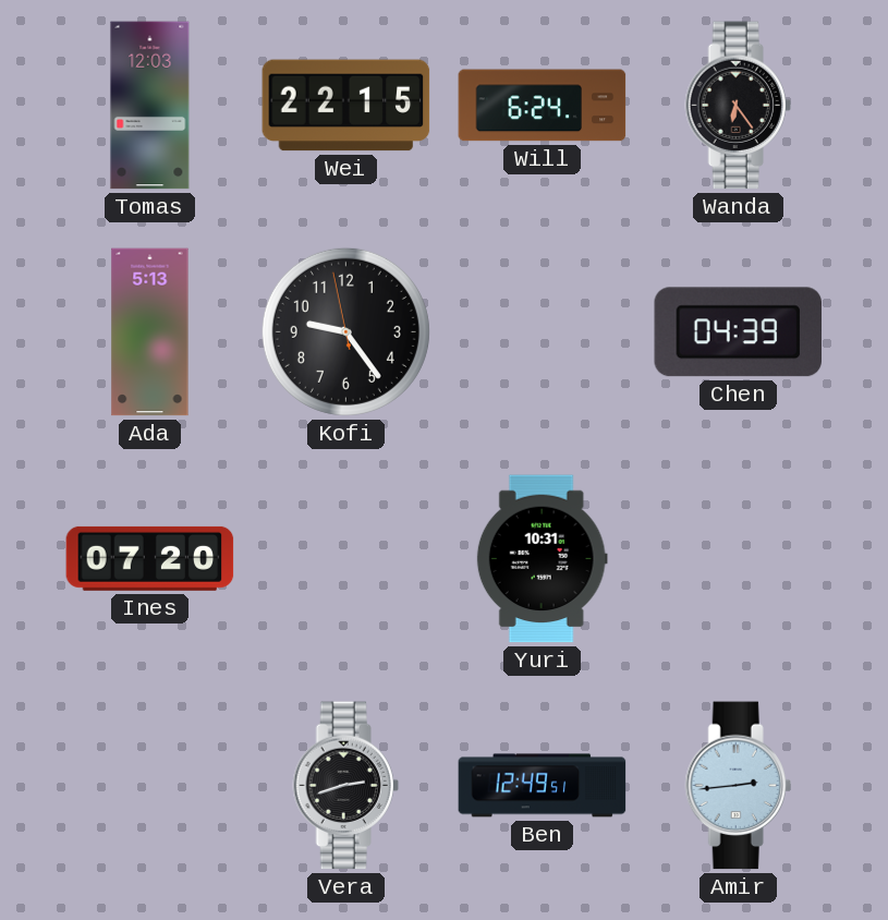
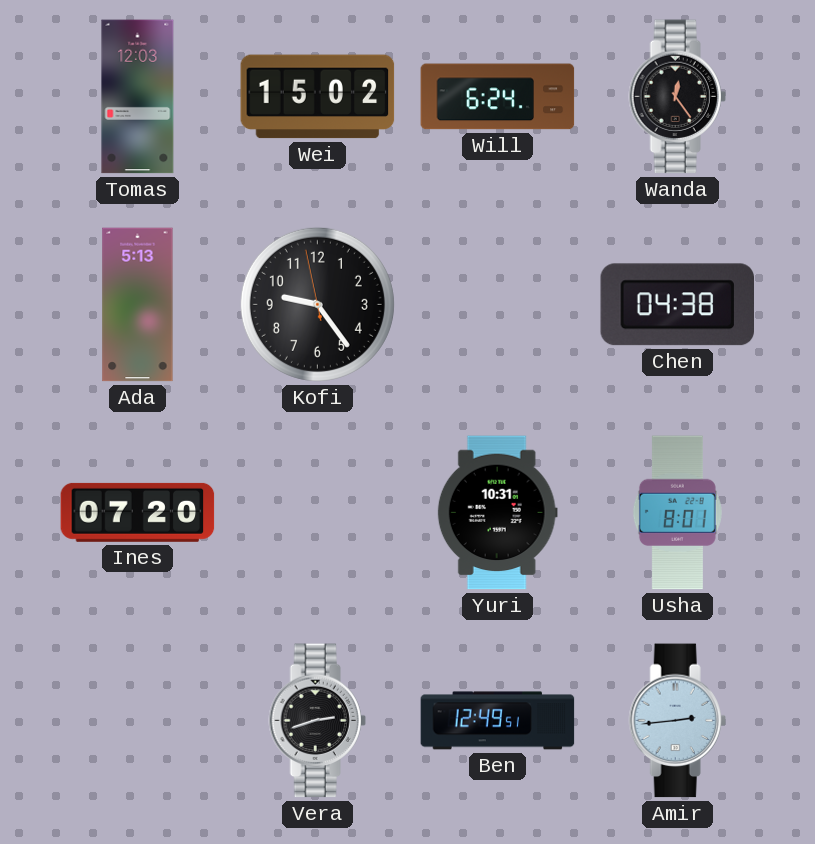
Wei: 22:15 -> 15:02 (318, 97)
Wanda: 6:24 -> 12:24 (677, 97)
Chen: 04:39 -> 04:38 (678, 305)
Usha: none -> 8:01 (677, 513)
